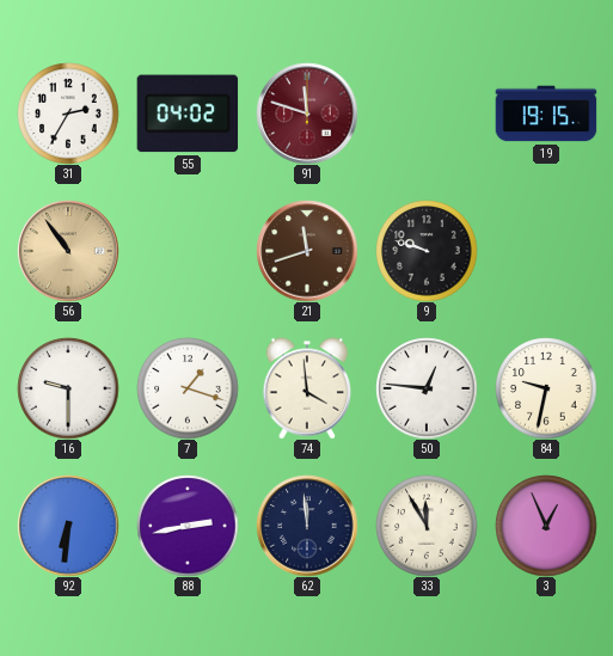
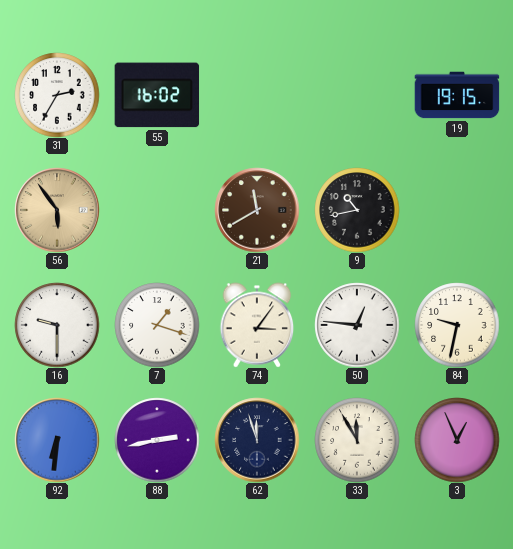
55: 04:02 -> 16:02 (157, 95)
91: 11:48 -> none (307, 114)
56: 10:54 -> 5:54 (57, 210)
21: 11:42 -> 11:40 (257, 210)
9: 9:48 -> 10:43 (357, 210)
74: 3:59 -> 3:06 (257, 325)
62: 11:59 -> 11:57 (257, 440)
